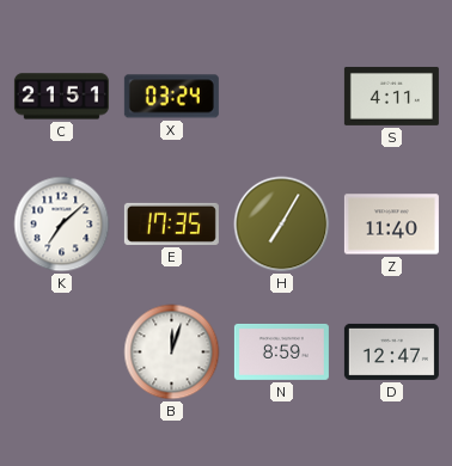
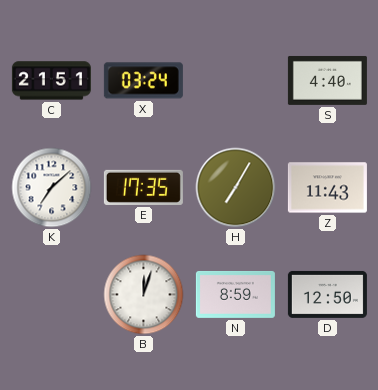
S: 4:11 -> 4:40 (327, 80)
Z: 11:40 -> 11:43 (327, 188)
D: 12:47 -> 12:50 (327, 294)
